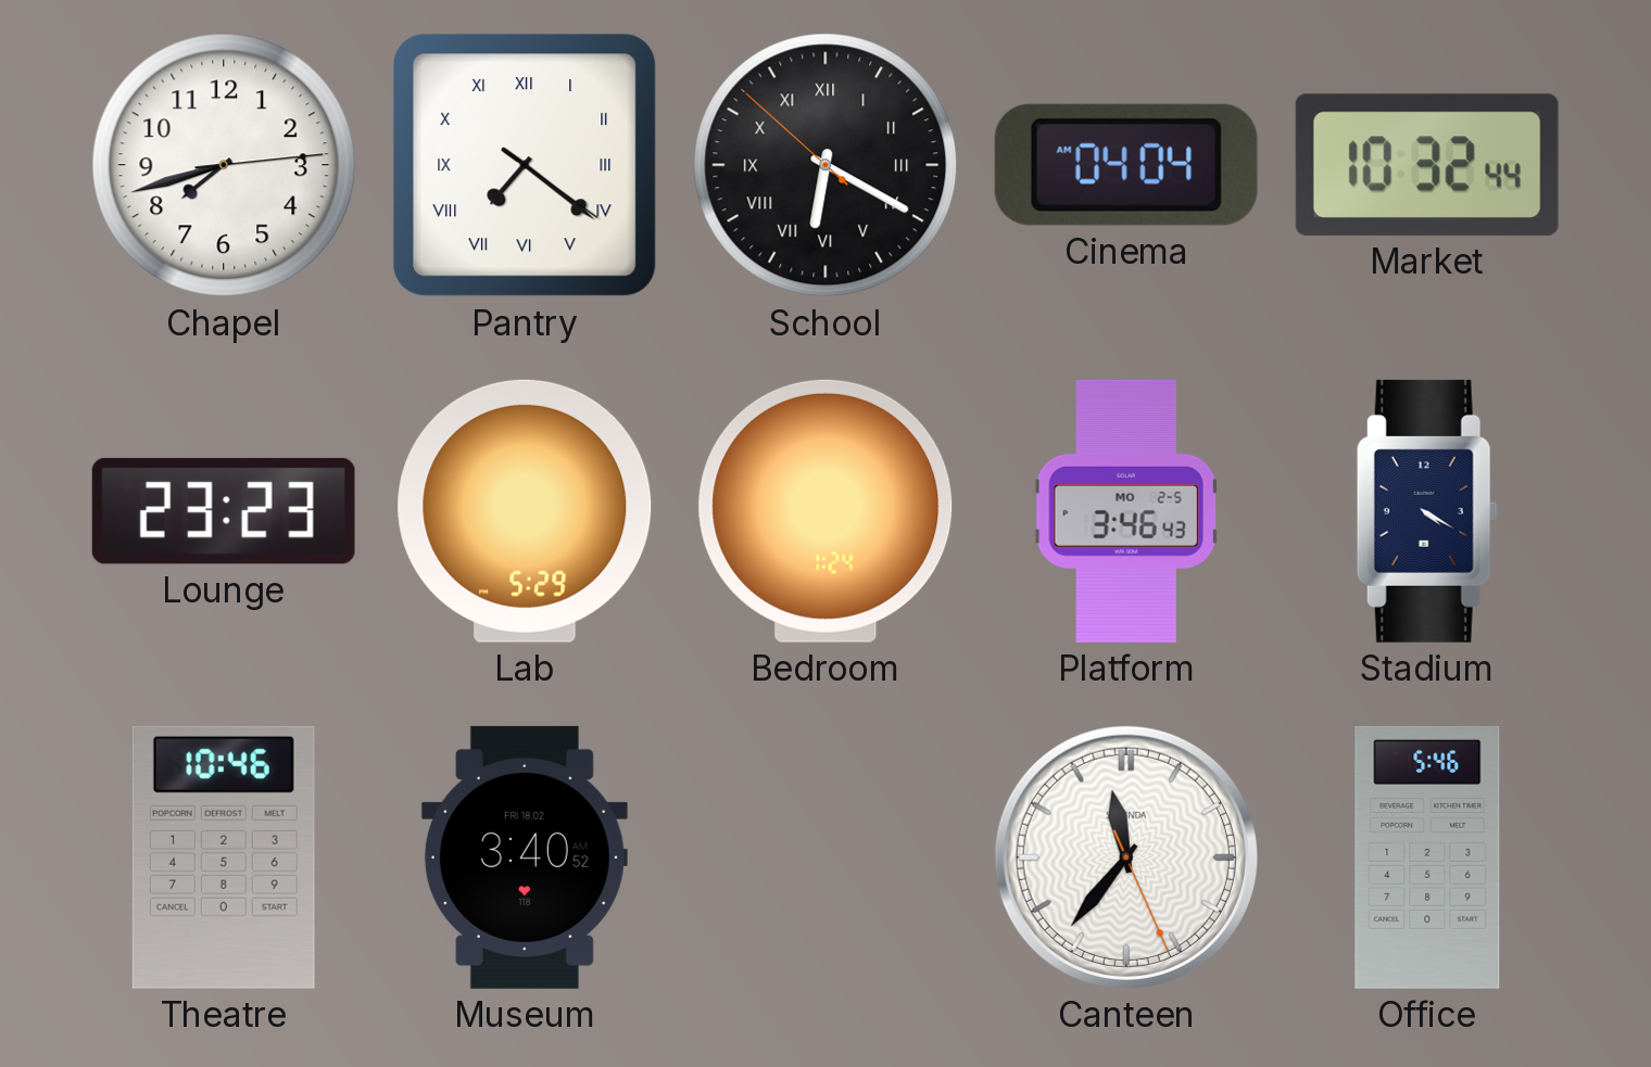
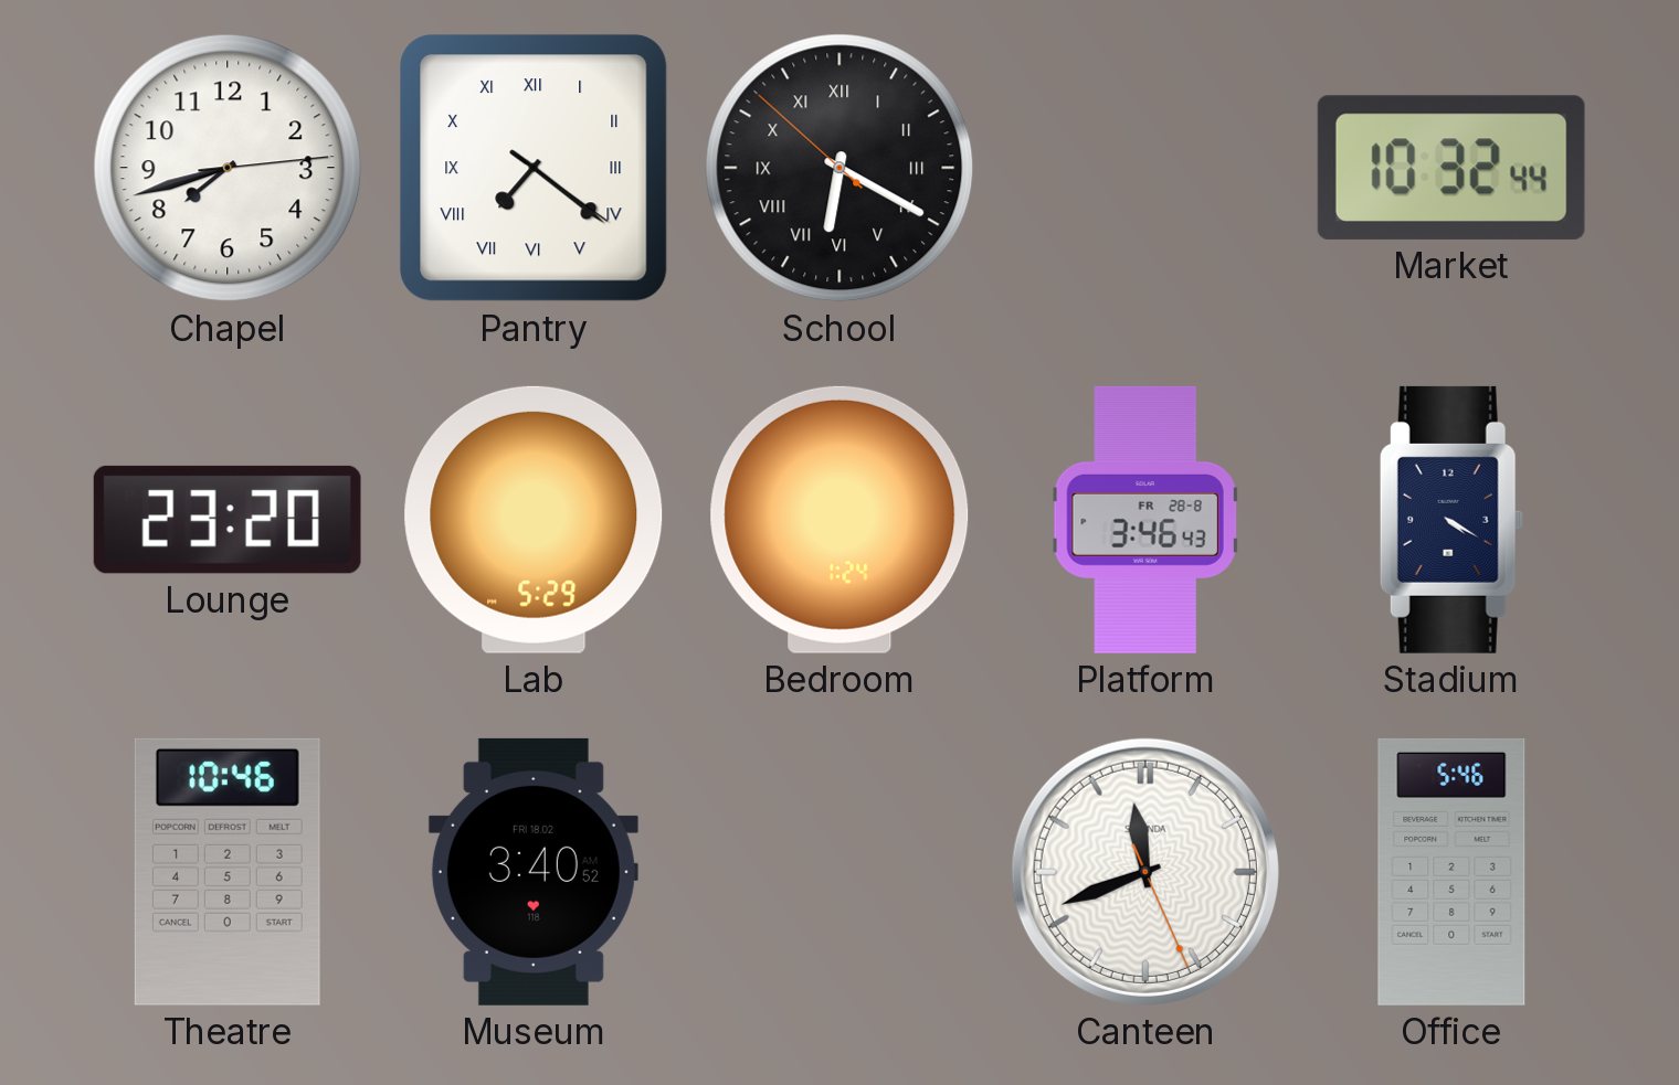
Cinema: 04:04 -> none (1126, 165)
Lounge: 23:23 -> 23:20 (228, 520)
Platform date: MO 2-5 -> FR 28-8 (1145, 520)
Canteen: 11:36 -> 11:41 (1145, 872)
